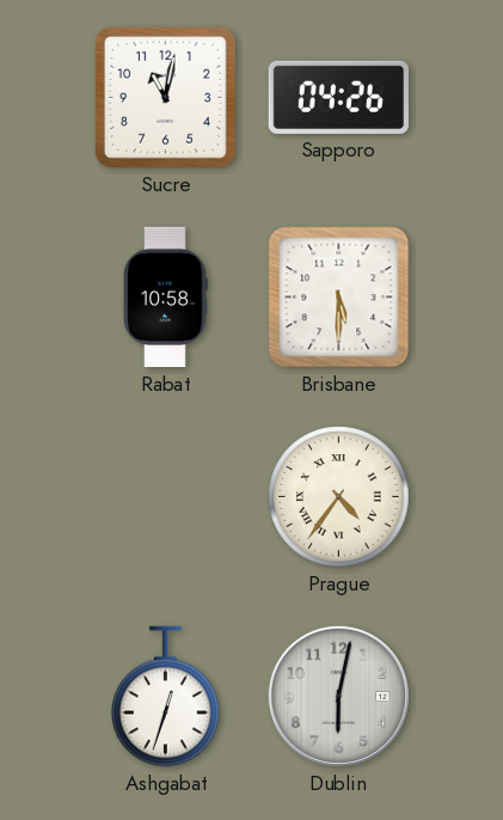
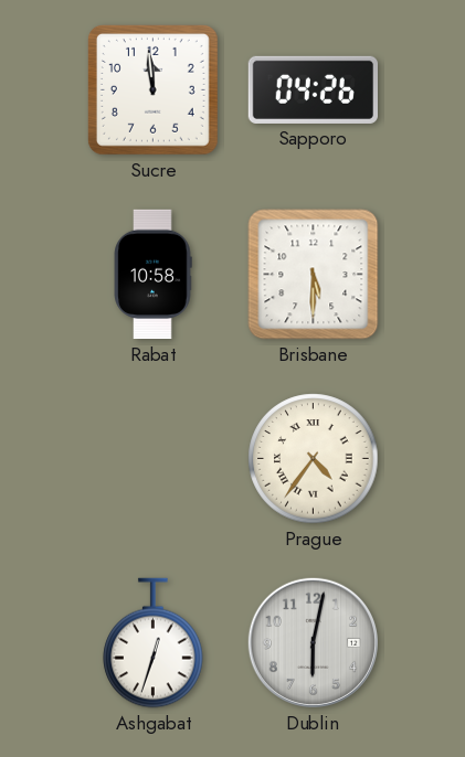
Sucre: 11:02 -> 11:59 (152, 89)
